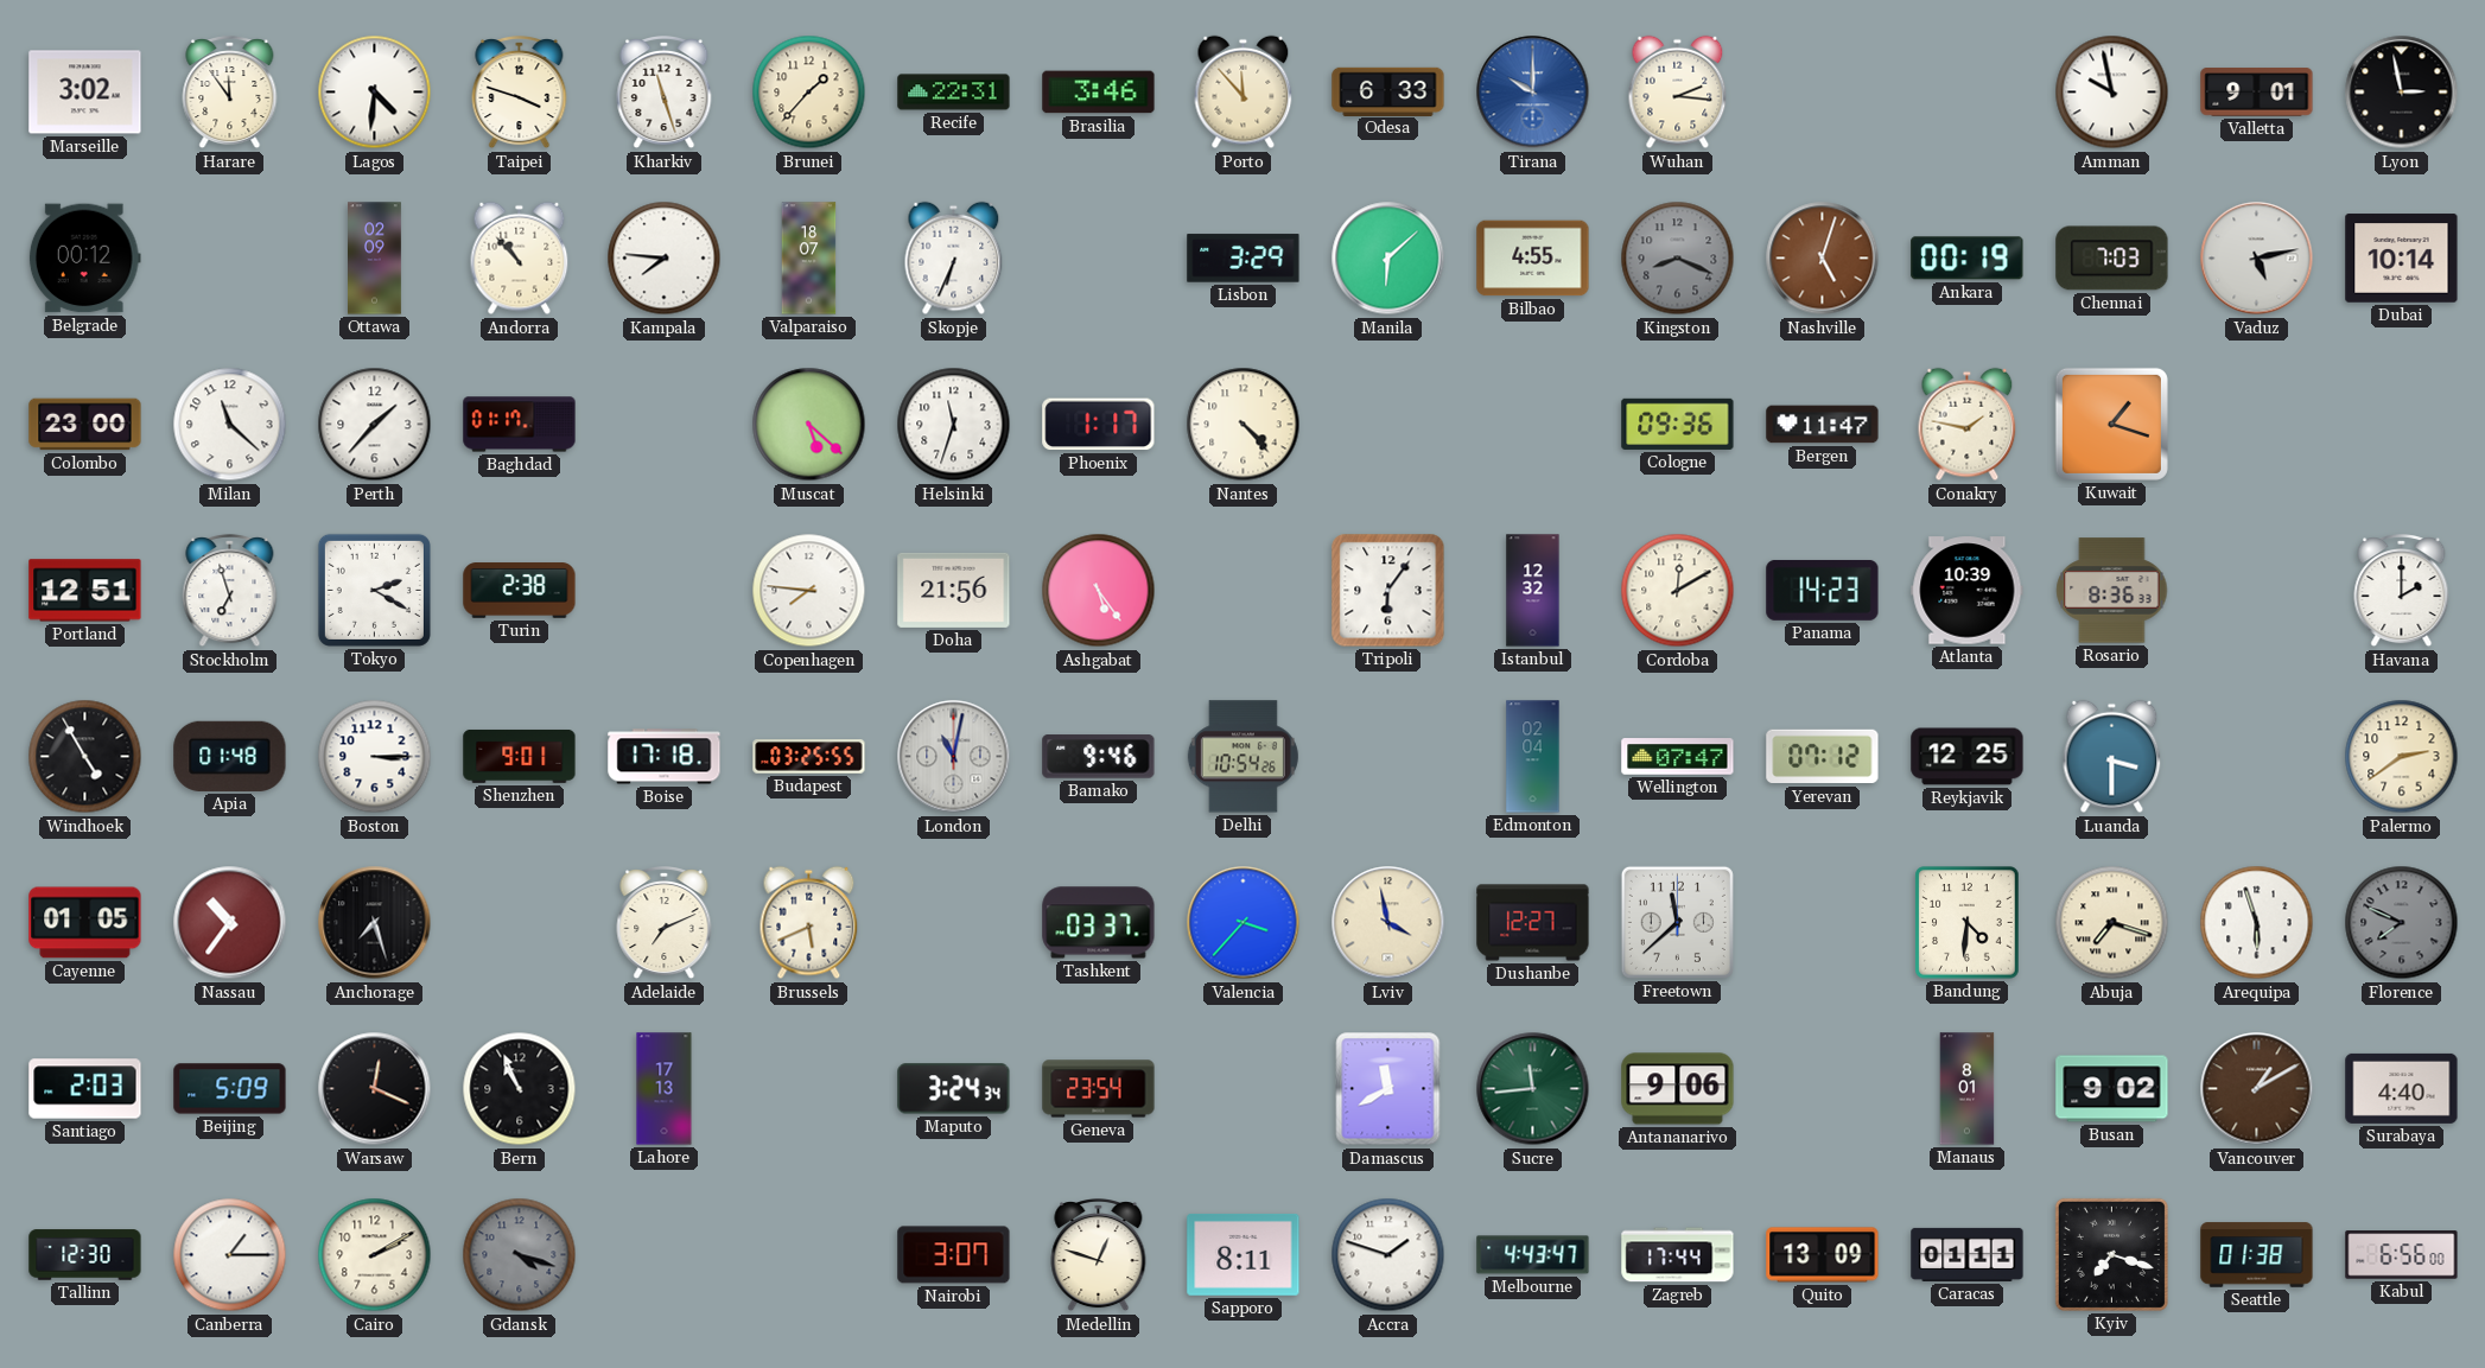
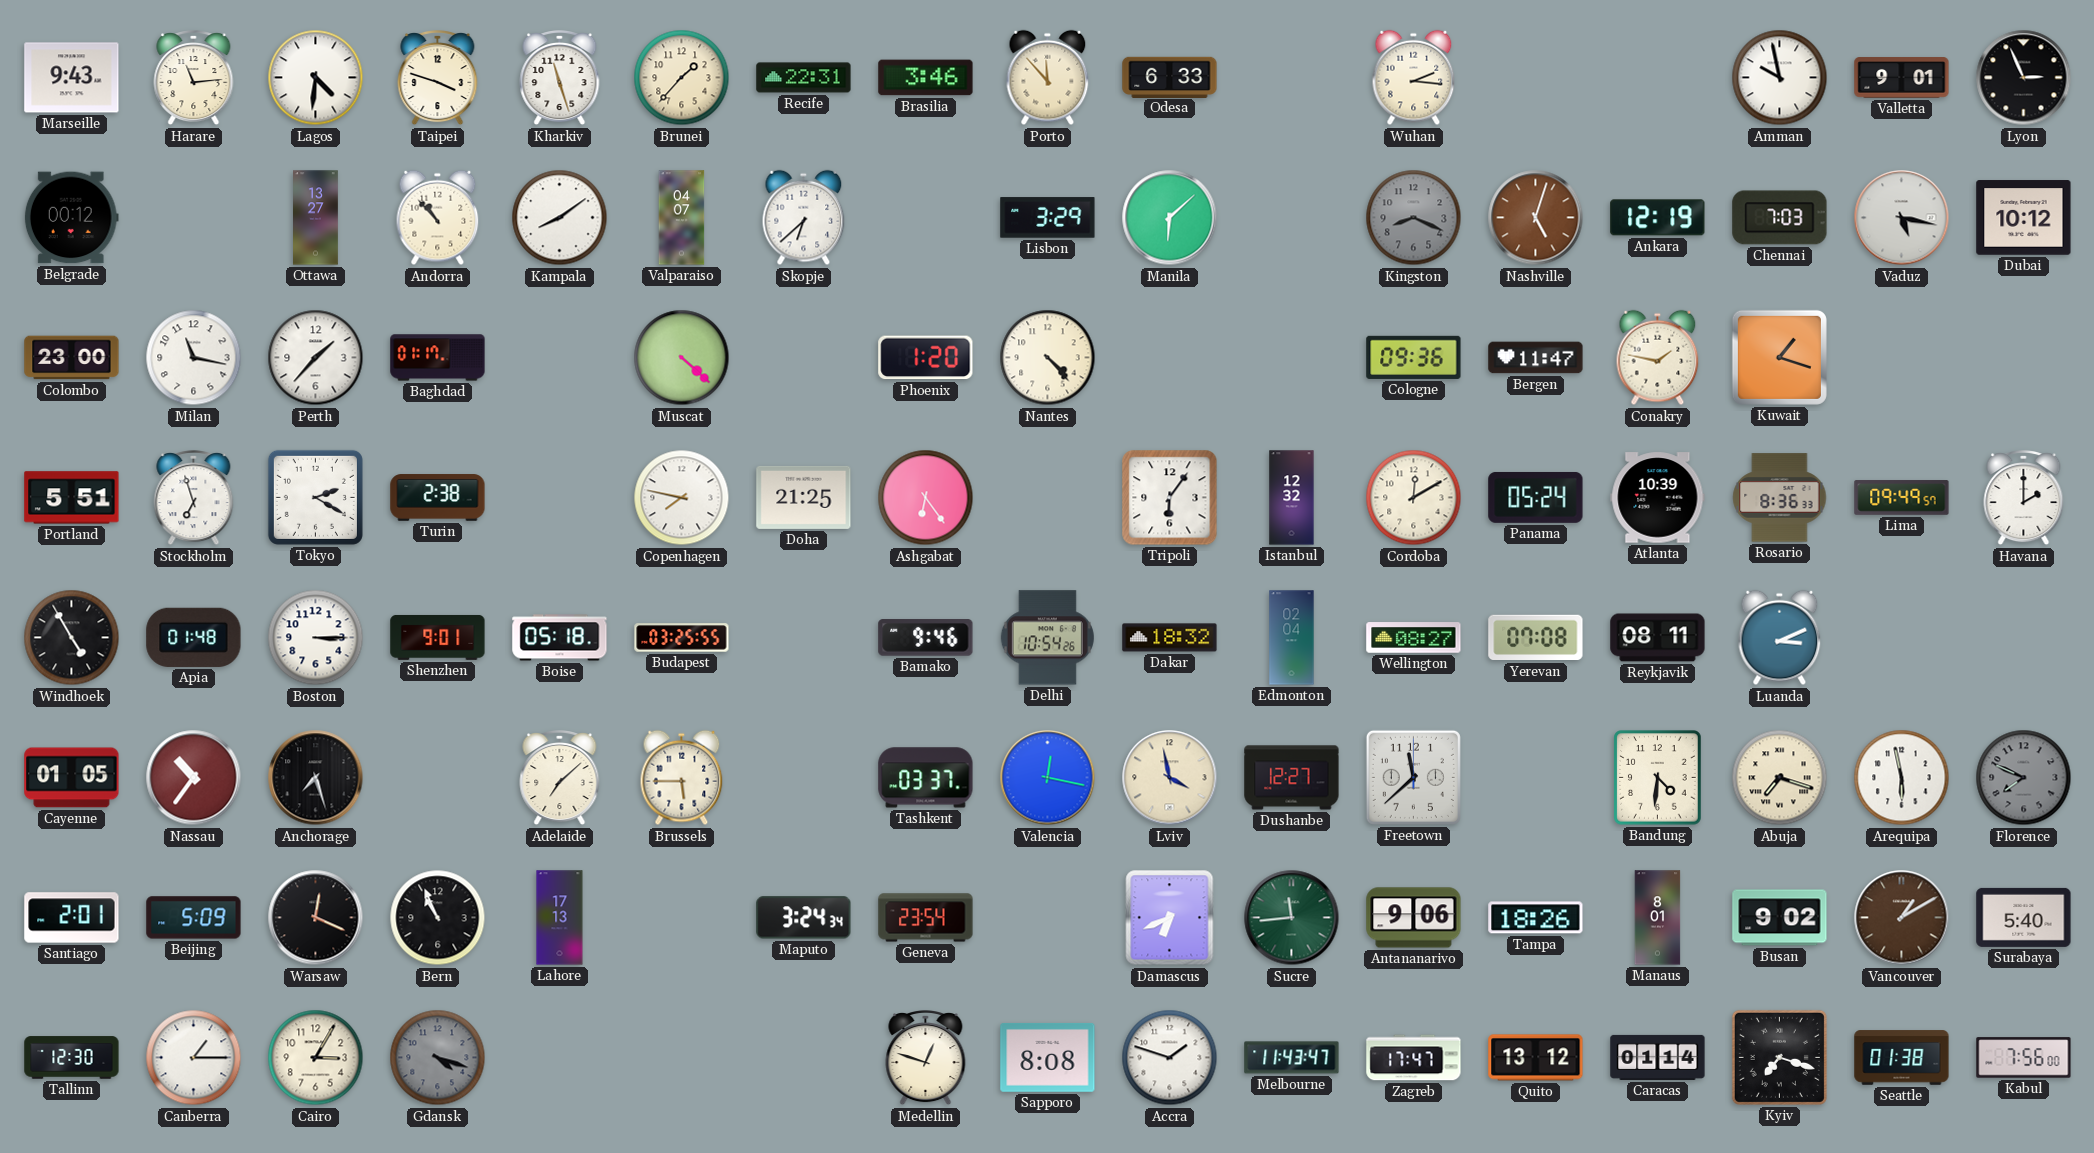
Marseille: 3:02 -> 9:43 (72, 78)
Harare: 11:54 -> 11:14 (194, 79)
Tirana: 10:00 -> none (1533, 93)
Lyon: 2:58 -> 2:56 (2024, 78)
Ottawa: 02:09 -> 13:27 (316, 218)
Kampala: 7:46 -> 8:09 (560, 218)
Valparaiso: 18:07 -> 04:07 (682, 218)
Skopje: 6:34 -> 6:38 (804, 218)
Bilbao: 4:55 -> none (1533, 259)
Ankara: 00:19 -> 12:19 (1658, 218)
Vaduz: 5:13 -> 5:17 (1902, 218)
Dubai: 10:14 -> 10:12 (2024, 218)
Milan: 11:22 -> 11:17 (194, 358)
Muscat: 5:22 -> 4:22 (682, 358)
Helsinki: 11:33 -> none (954, 425)
Phoenix: 1:17 -> 1:20 (926, 358)
Portland: 12:51 -> 5:51 (72, 498)
Copenhagen: 7:46 -> 7:47 (682, 498)
Doha: 21:56 -> 21:25 (804, 497)
Ashgabat: 5:24 -> 6:24 (926, 498)
Panama: 14:23 -> 05:24 (1536, 497)
Lima: none -> 09:49 (1902, 498)
Boise: 17:18 -> 05:18 (560, 638)
London: 11:02 -> none (954, 757)
Dakar: none -> 18:32 (1170, 638)
Wellington: 07:47 -> 08:27 (1414, 638)
Yerevan: 07:12 -> 07:08 (1536, 638)
Reykjavik: 12:25 -> 08:11 (1658, 638)
Luanda: 3:30 -> 3:11 (1780, 638)
Palermo: 2:39 -> none (2402, 757)
Adelaide: 7:11 -> 7:08 (560, 779)
Brussels: 5:41 -> 5:45 (682, 778)
Valencia: 3:37 -> 12:17 (1048, 778)
Arequipa: 5:57 -> 5:58 (1902, 778)
Santiago: 2:03 -> 2:01 (72, 918)
Damascus: 11:40 -> 6:41 (1170, 918)
Tampa: none -> 18:26 (1536, 918)
Surabaya: 4:40 -> 5:40 (2024, 917)
Cairo: 2:10 -> 3:05 (316, 1058)
Nairobi: 3:07 -> none (954, 1255)
Sapporo: 8:11 -> 8:08 (1048, 1057)
Melbourne: 4:43 -> 11:43 (1292, 1058)
Zagreb: 17:44 -> 17:47 (1414, 1058)
Quito: 13:09 -> 13:12 (1536, 1058)
Caracas: 01:11 -> 01:14 (1658, 1057)
Kabul: 6:56 -> 7:56 (2024, 1058)
